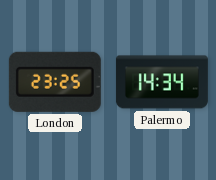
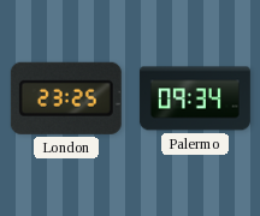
Palermo: 14:34 -> 09:34 (195, 98)
